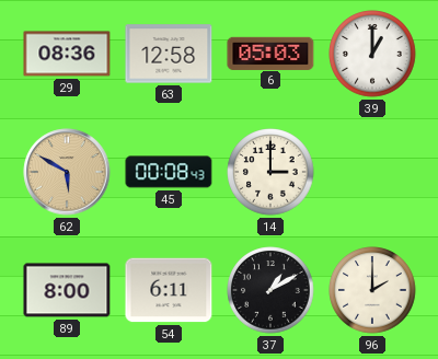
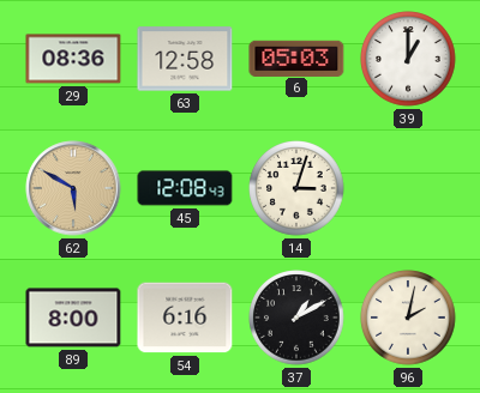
45: 00:08 -> 12:08 (185, 188)
14: 3:00 -> 3:03 (296, 188)
54: 6:11 -> 6:16 (185, 318)
96: 2:00 -> 2:02 (408, 318)
